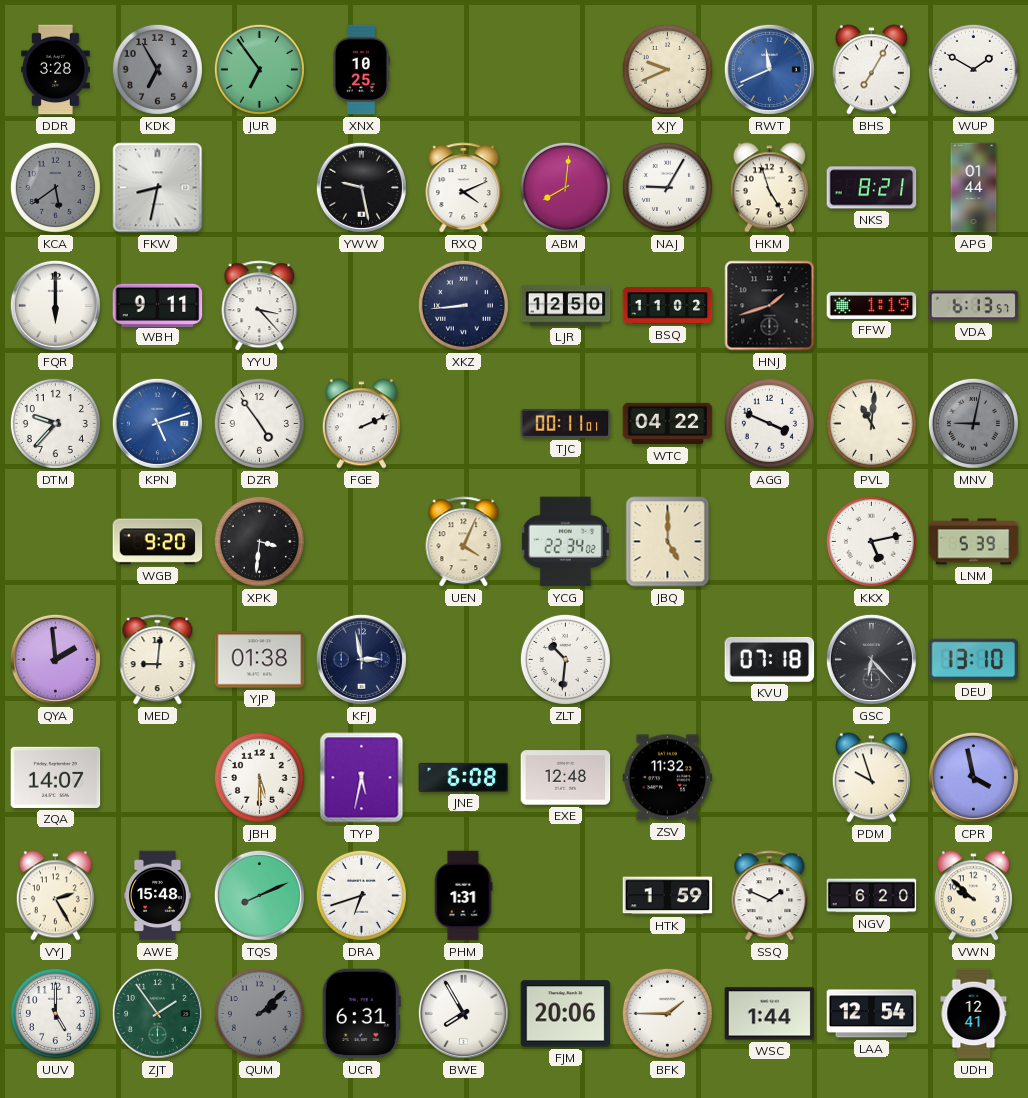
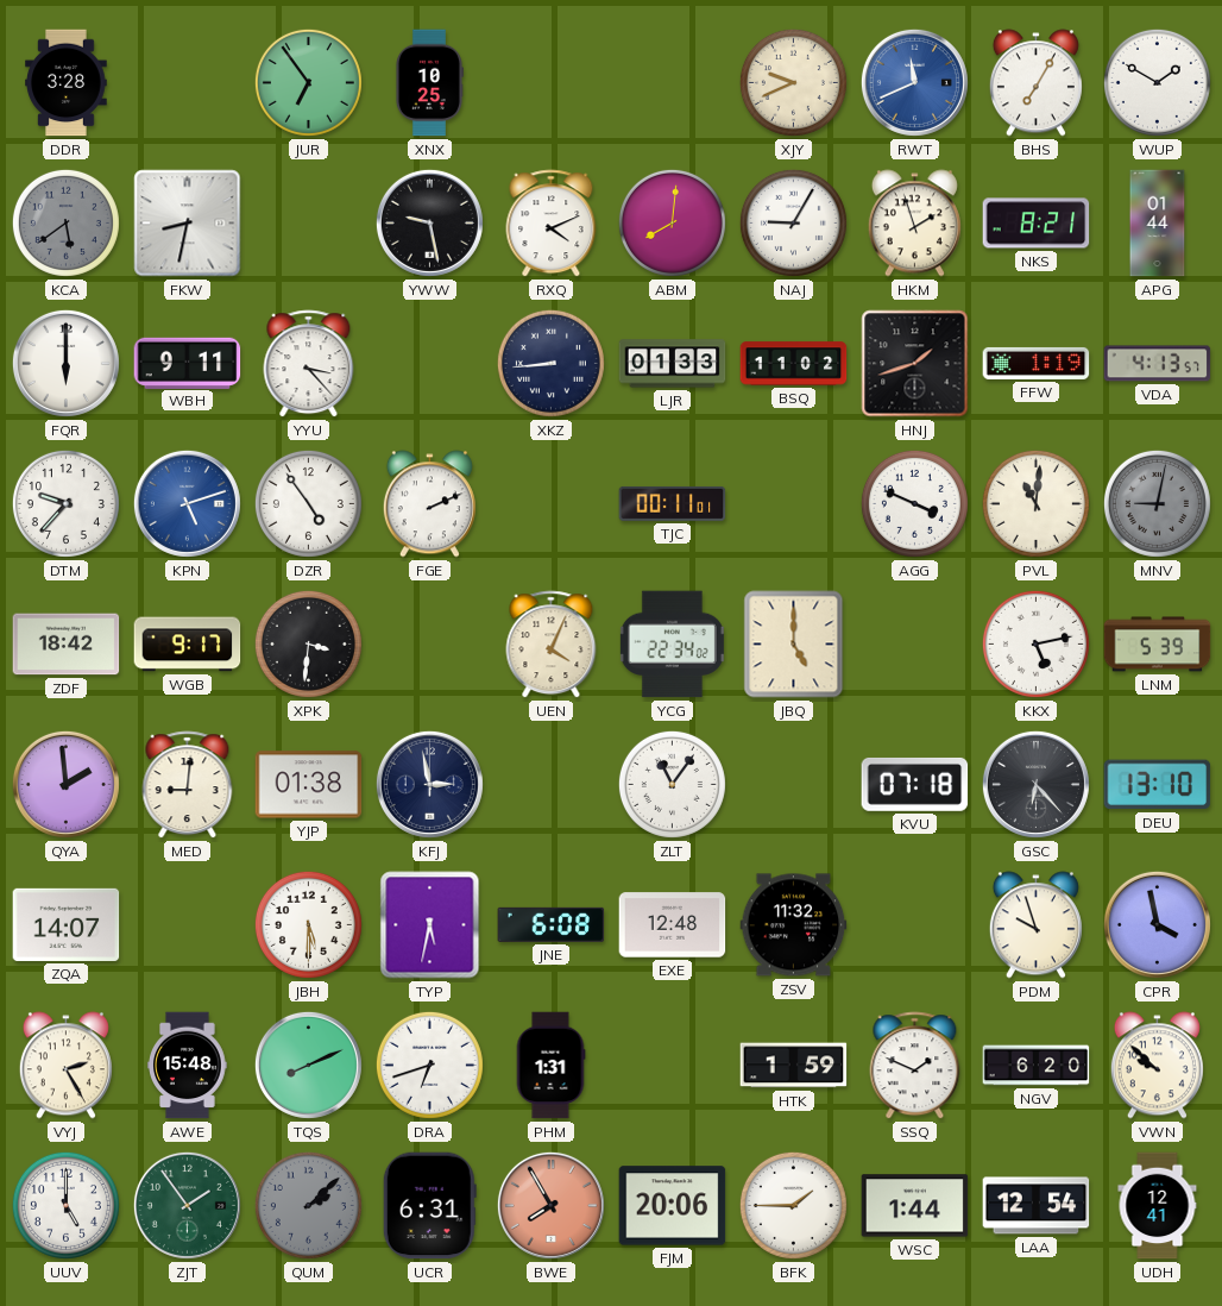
KDK: 6:55 -> none (157, 69)
HKM: 4:57 -> 1:57 (914, 224)
LJR: 12:50 -> 01:33 (673, 364)
VDA: 6:13 -> 4:13 (1158, 364)
WTC: 04:22 -> none (668, 424)
ZDF: none -> 18:42 (67, 645)
WGB: 9:20 -> 9:17 (188, 645)
ZLT: 10:31 -> 11:06 (672, 784)
BWE dial: white -> salmon (550, 1205)
